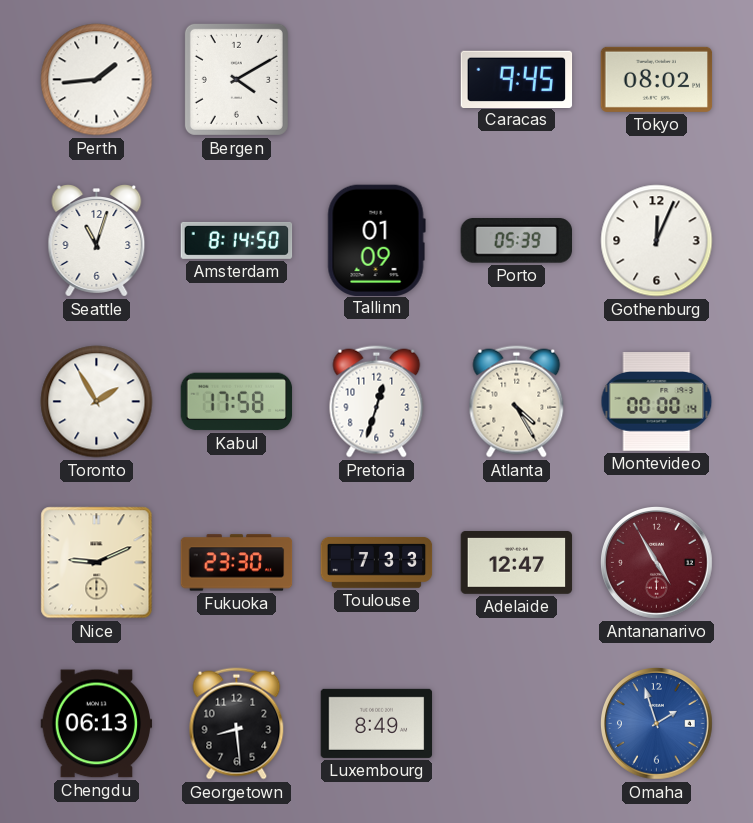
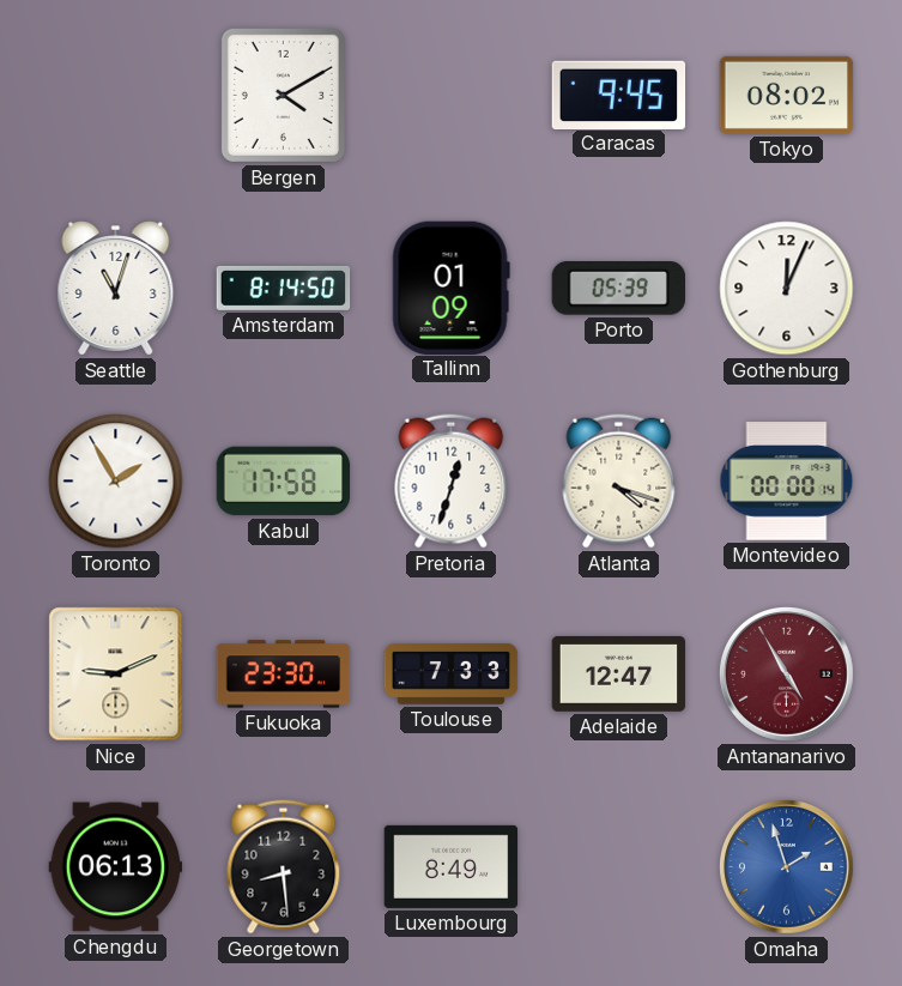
Perth: 1:44 -> none (97, 80)
Atlanta: 4:25 -> 4:18 (619, 482)
